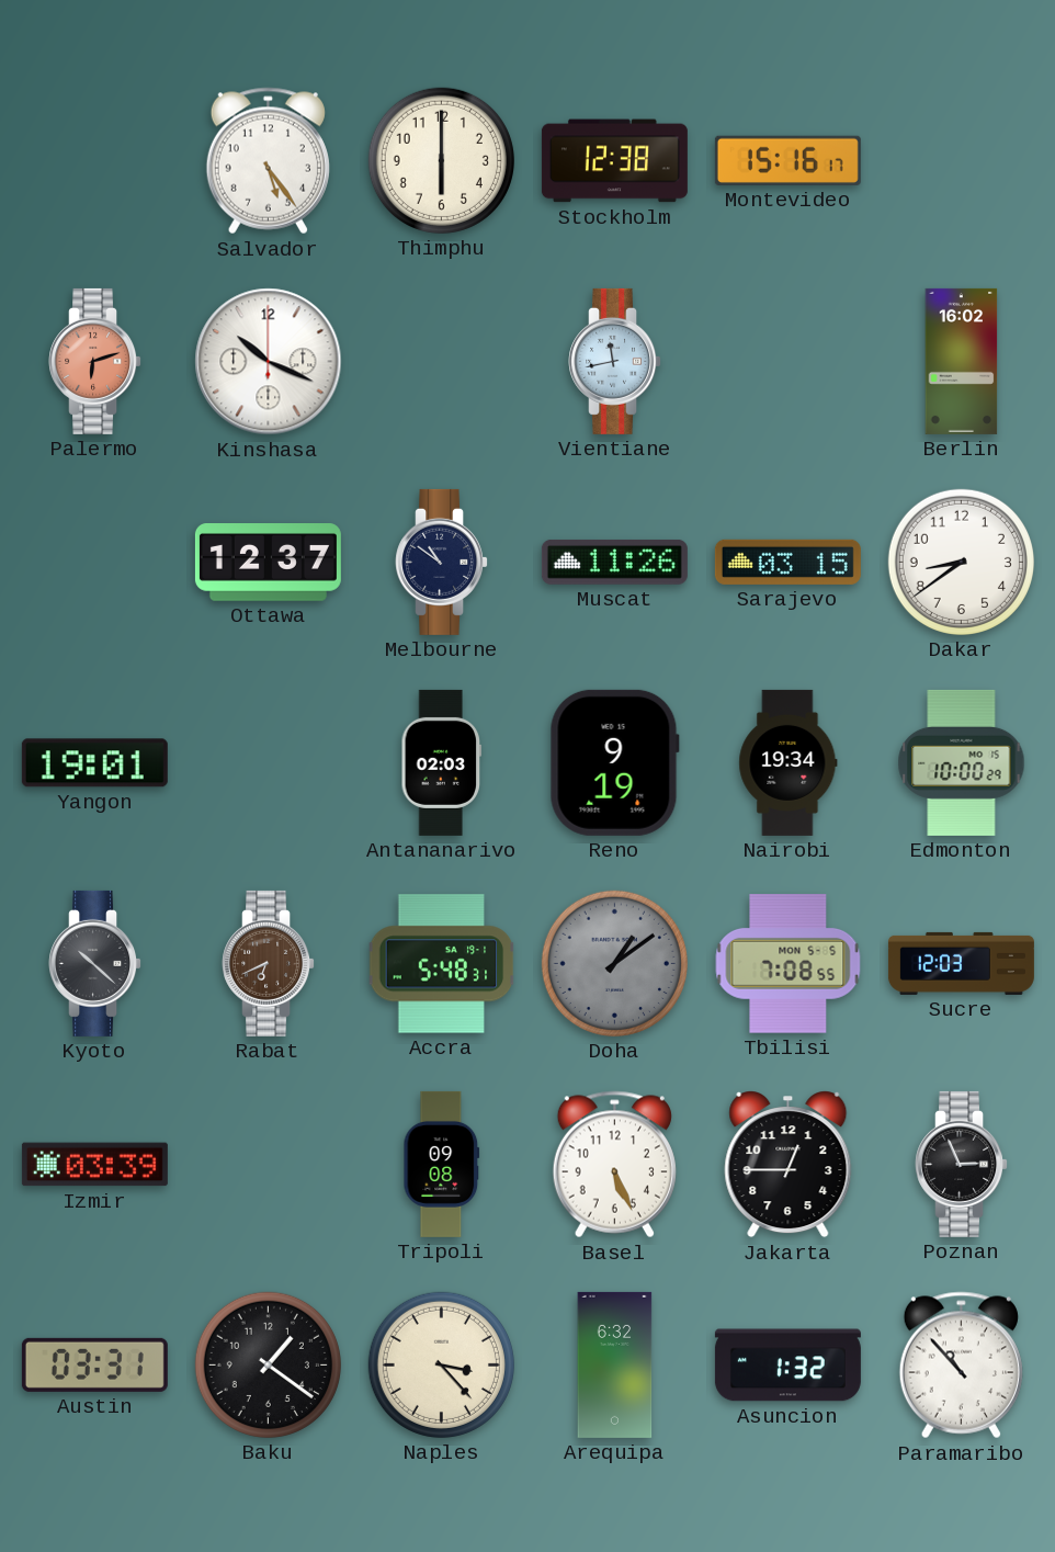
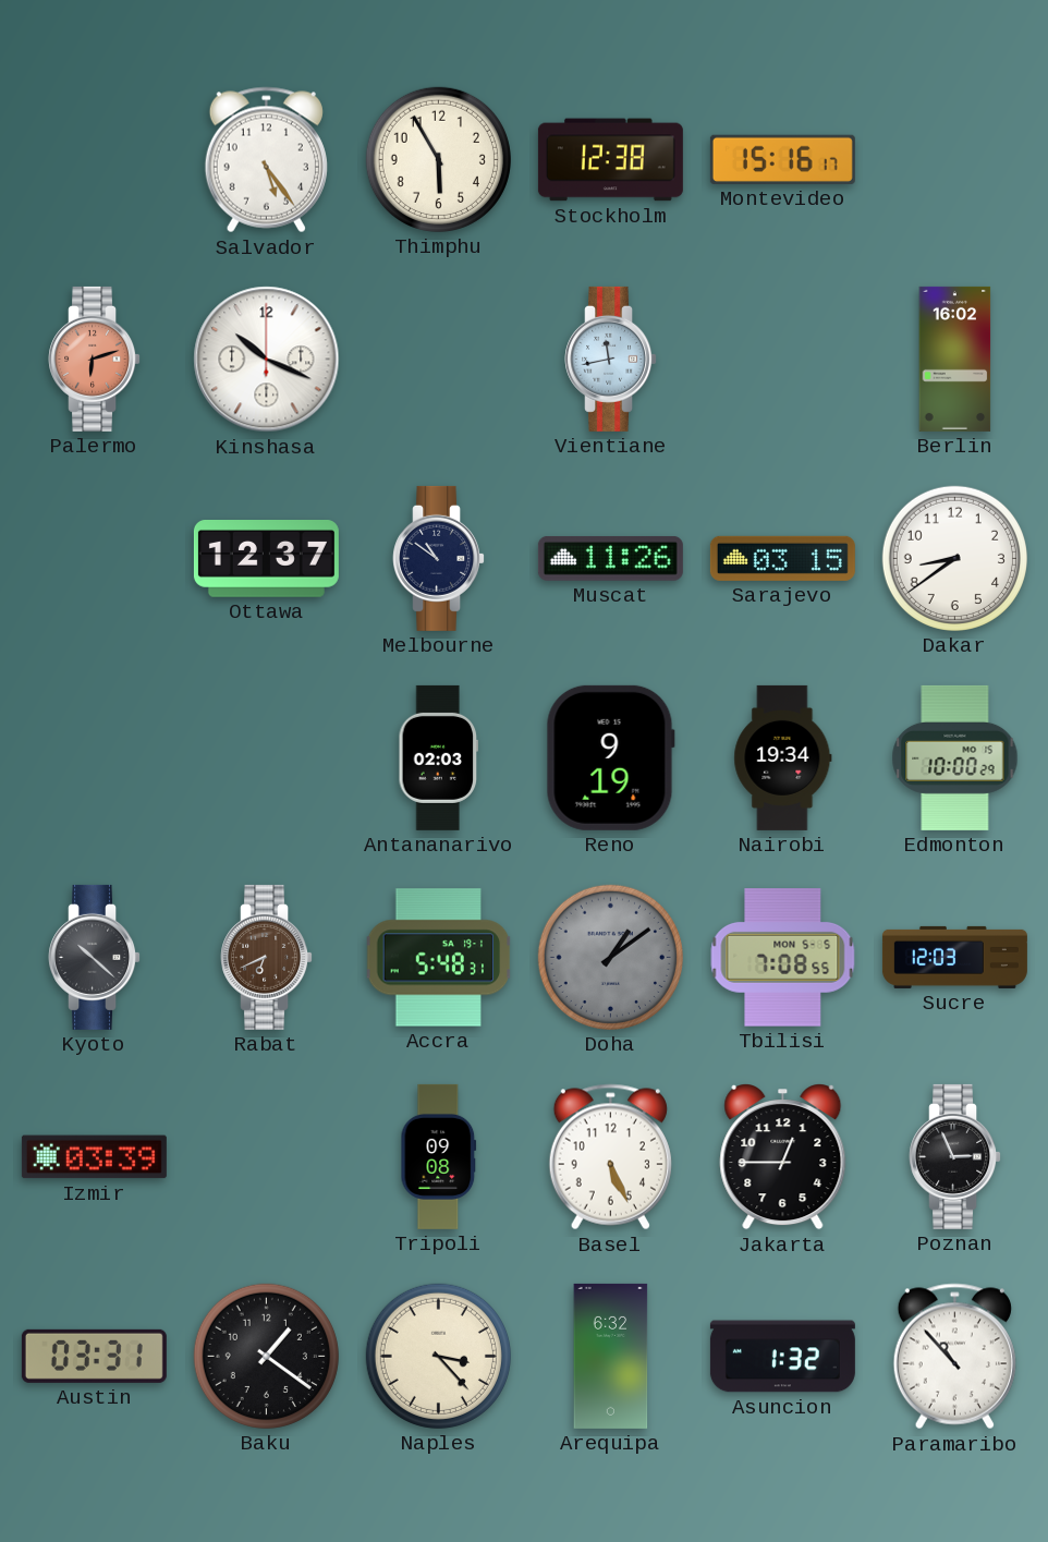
Thimphu: 6:00 -> 5:55 (438, 159)
Yangon: 19:01 -> none (94, 763)
